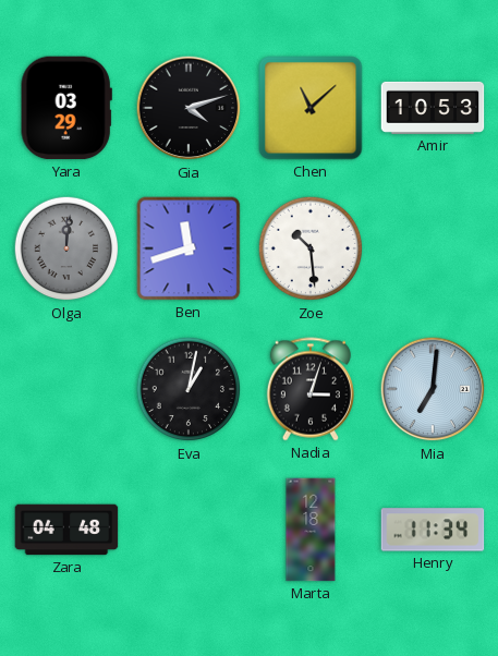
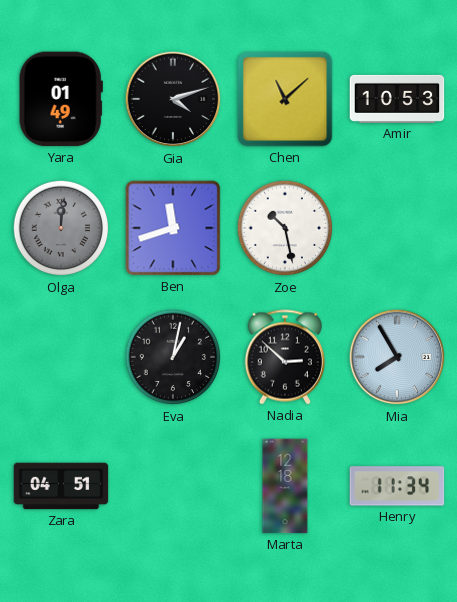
Yara: 03:29 -> 01:49 (61, 99)
Zoe: 10:29 -> 10:28 (285, 228)
Nadia: 3:03 -> 2:52 (285, 357)
Mia: 7:01 -> 7:55 (397, 357)
Zara: 04:48 -> 04:51 (61, 486)
